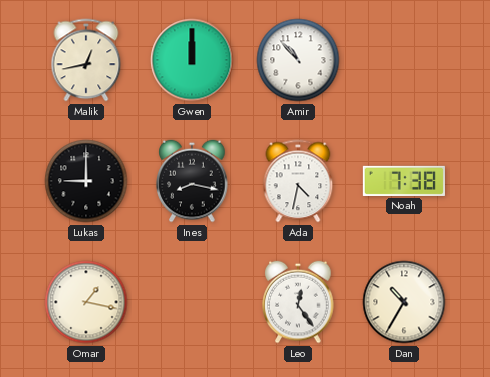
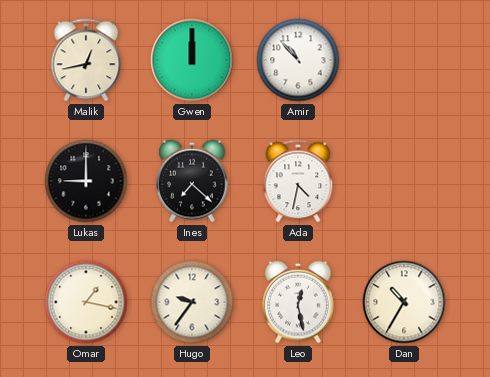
Ines: 8:17 -> 7:22 (192, 181)
Noah: 7:38 -> none (404, 181)
Hugo: none -> 9:36 (192, 302)
Leo: 12:24 -> 12:28 (298, 302)
